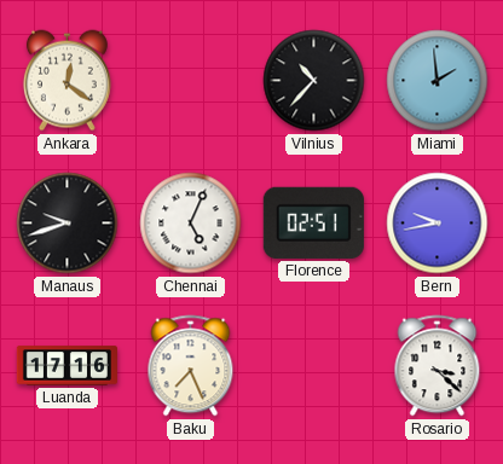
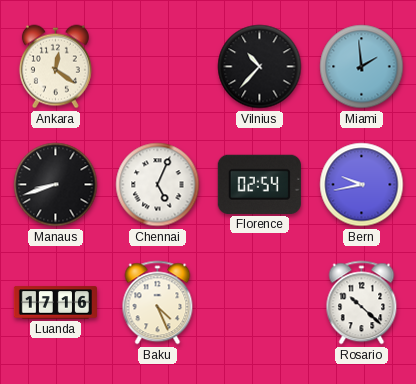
Manaus: 9:42 -> 8:42 (56, 185)
Florence: 02:51 -> 02:54 (259, 184)
Baku: 7:26 -> 4:26 (158, 303)
Rosario: 3:22 -> 10:22 (362, 303)
